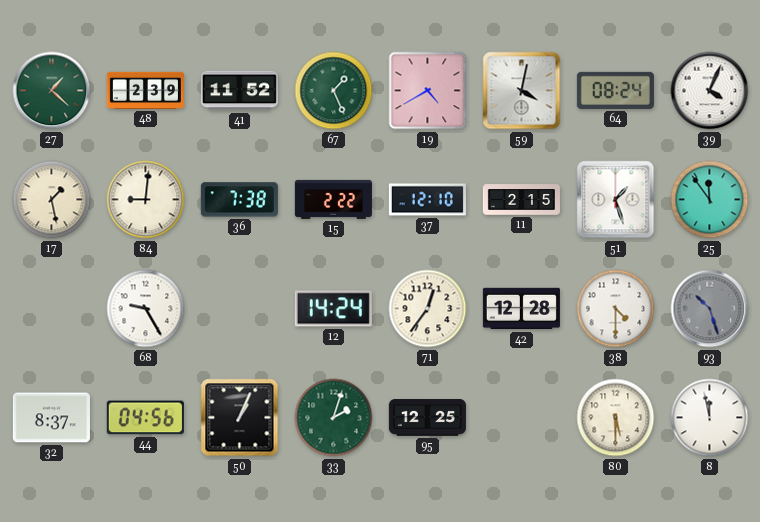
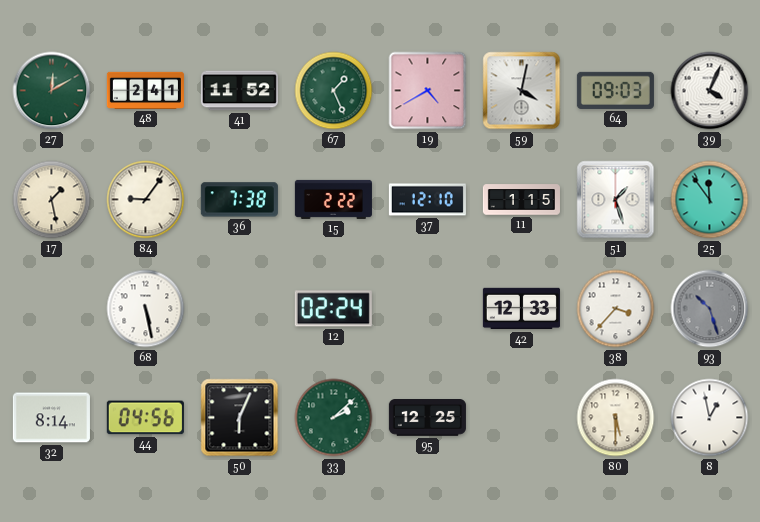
27: 1:22 -> 12:10 (52, 91)
48: 2:39 -> 2:41 (145, 90)
64: 08:24 -> 09:03 (615, 90)
84: 9:01 -> 9:06 (146, 200)
11: 2:15 -> 1:15 (521, 200)
68: 9:25 -> 5:28 (146, 309)
12: 14:24 -> 02:24 (333, 309)
71: 12:36 -> none (428, 309)
42: 12:28 -> 12:33 (521, 309)
38: 4:30 -> 3:37 (616, 309)
32: 8:37 -> 8:14 (51, 418)
50: 1:04 -> 6:04 (240, 418)
33: 2:03 -> 2:08 (334, 418)
8: 11:58 -> 12:58 (710, 418)
